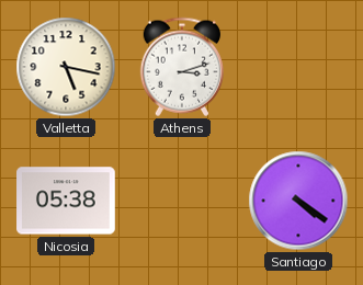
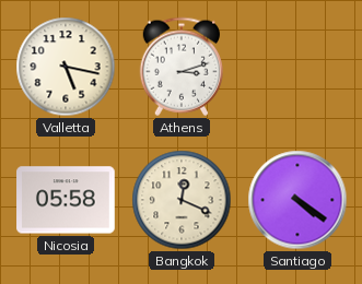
Nicosia: 05:38 -> 05:58 (66, 200)
Bangkok: none -> 12:19 (182, 200)
